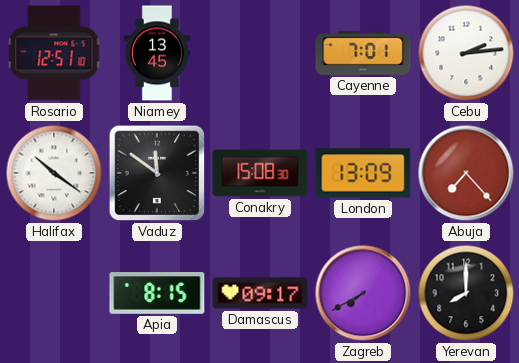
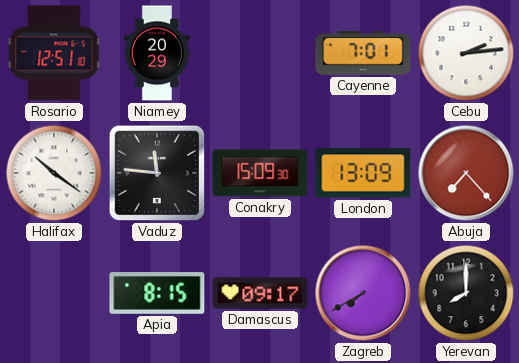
Niamey: 13:45 -> 20:29 (157, 53)
Vaduz: 11:51 -> 11:46 (157, 173)
Conakry: 15:08 -> 15:09 (260, 173)
